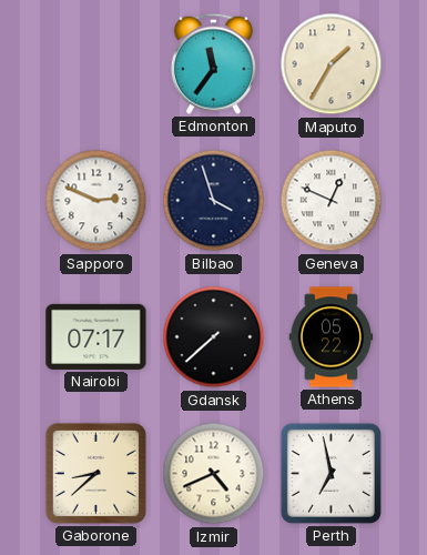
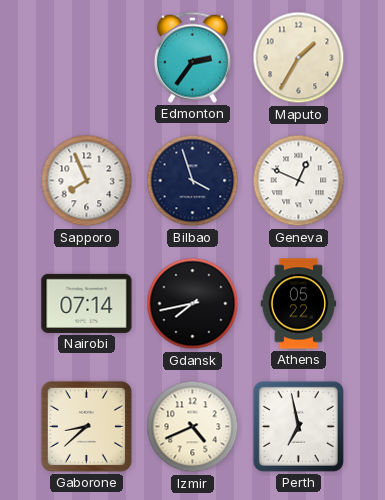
Edmonton: 11:36 -> 2:36 (192, 57)
Sapporo: 2:49 -> 7:56 (87, 181)
Nairobi: 07:17 -> 07:14 (87, 303)
Gdansk: 7:38 -> 7:43 (193, 304)
